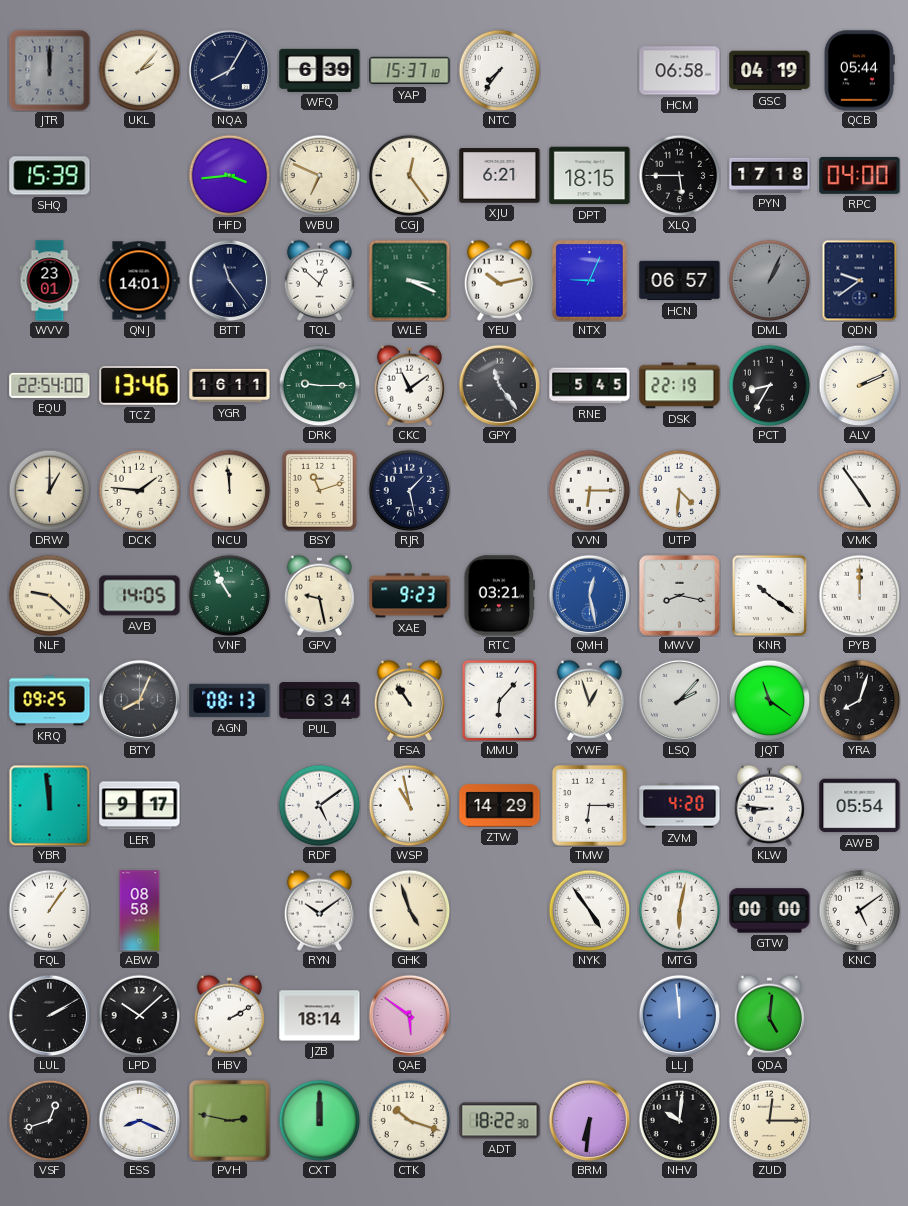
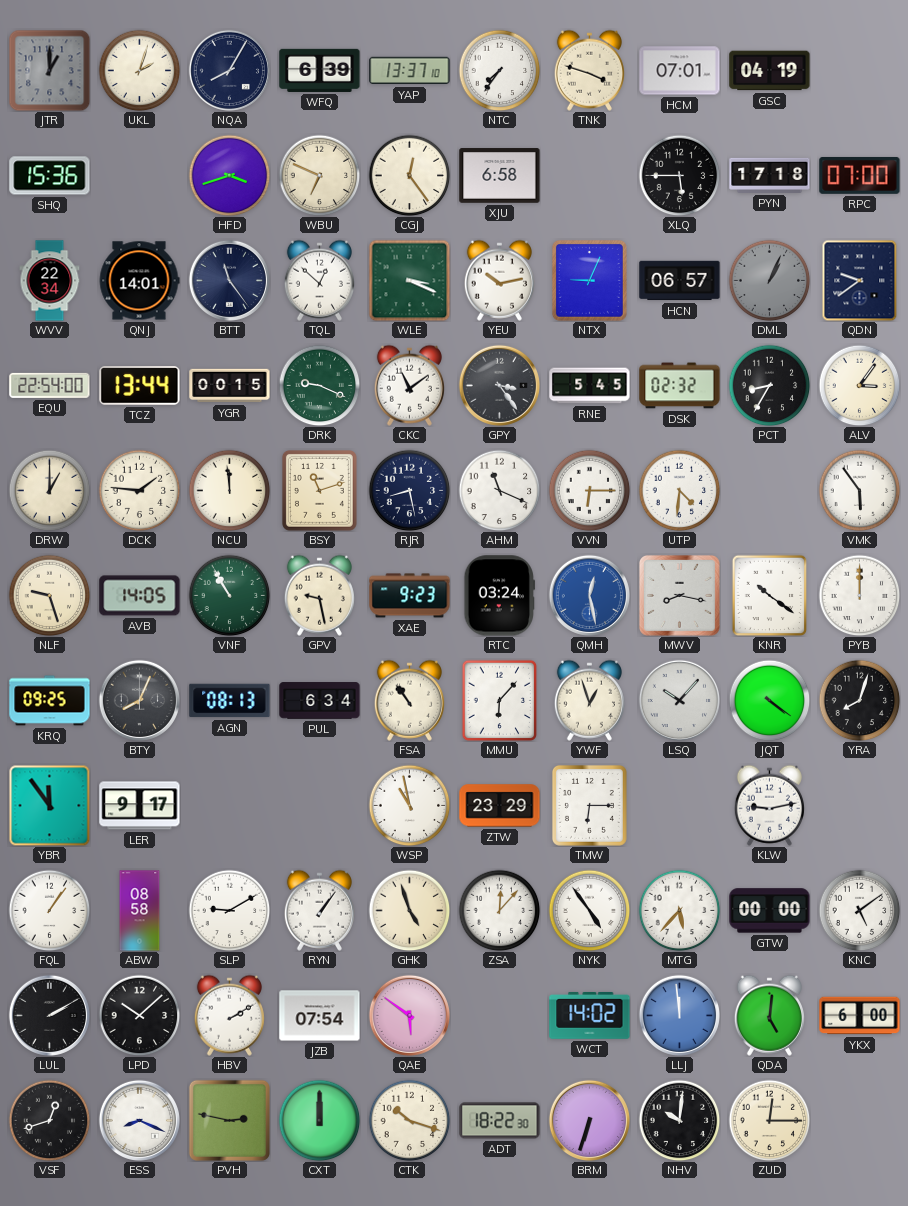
JTR: 12:00 -> 1:00 (49, 70)
UKL: 2:07 -> 2:03 (139, 70)
YAP: 15:37 -> 13:37 (410, 71)
TNK: none -> 3:48 (589, 70)
HCM: 06:58 -> 07:01 (680, 71)
QCB: 05:44 -> none (859, 71)
SHQ: 15:39 -> 15:36 (50, 176)
HFD: 3:44 -> 3:42 (229, 175)
XJU: 6:21 -> 6:58 (500, 176)
DPT: 18:15 -> none (590, 176)
RPC: 04:00 -> 07:00 (860, 176)
WVV: 23:01 -> 22:34 (50, 281)
TCZ: 13:46 -> 13:44 (140, 386)
YGR: 16:11 -> 00:15 (230, 386)
DRK: 9:15 -> 9:19 (319, 385)
GPY: 11:24 -> 3:24 (499, 385)
DSK: 22:19 -> 02:32 (680, 386)
ALV: 2:11 -> 3:06 (859, 385)
RJR: 1:28 -> 8:28 (409, 490)
AHM: none -> 11:19 (499, 490)
VMK: 4:54 -> 5:54 (859, 490)
NLF: 9:22 -> 9:27 (49, 595)
RTC: 03:21 -> 03:24 (500, 596)
LSQ: 2:07 -> 10:07 (679, 700)
JQT: 11:21 -> 4:21 (769, 700)
YBR: 11:59 -> 11:54 (49, 805)
RDF: 5:09 -> none (319, 805)
ZTW: 14:29 -> 23:29 (500, 806)
ZVM: 4:20 -> none (680, 806)
KLW: 8:46 -> 9:13 (769, 805)
AWB: 05:54 -> none (860, 806)
SLP: none -> 9:10 (229, 910)
RYN: 10:09 -> 1:06 (319, 910)
ZSA: none -> 12:07 (499, 910)
MTG: 6:02 -> 5:37 (679, 910)
JZB: 18:14 -> 07:54 (320, 1016)
WCT: none -> 14:02 (590, 1015)
YKX: none -> 6:00 (860, 1016)
BRM: 6:31 -> 6:33 (589, 1120)
